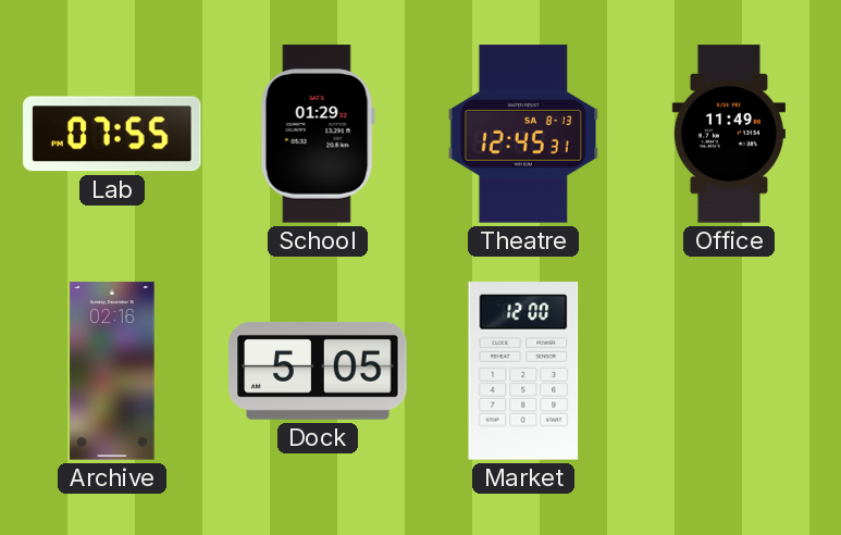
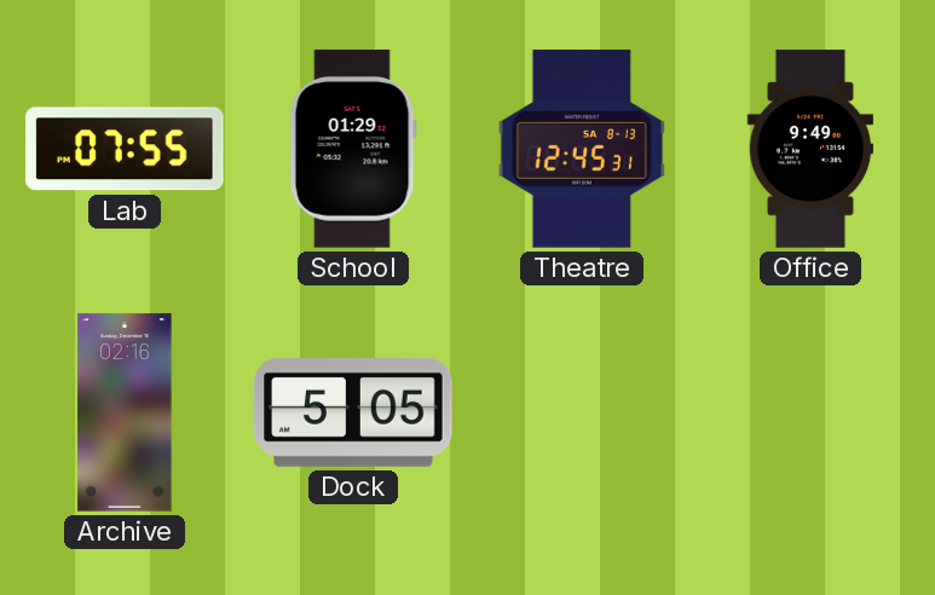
Office: 11:49 -> 9:49 (809, 149)
Market: 12:00 -> none (523, 371)
